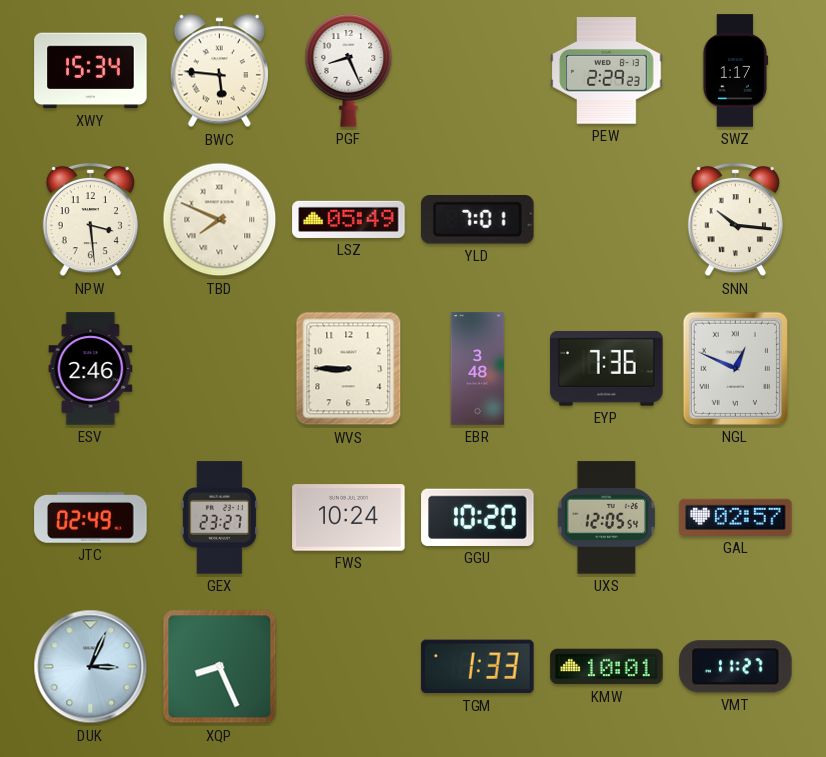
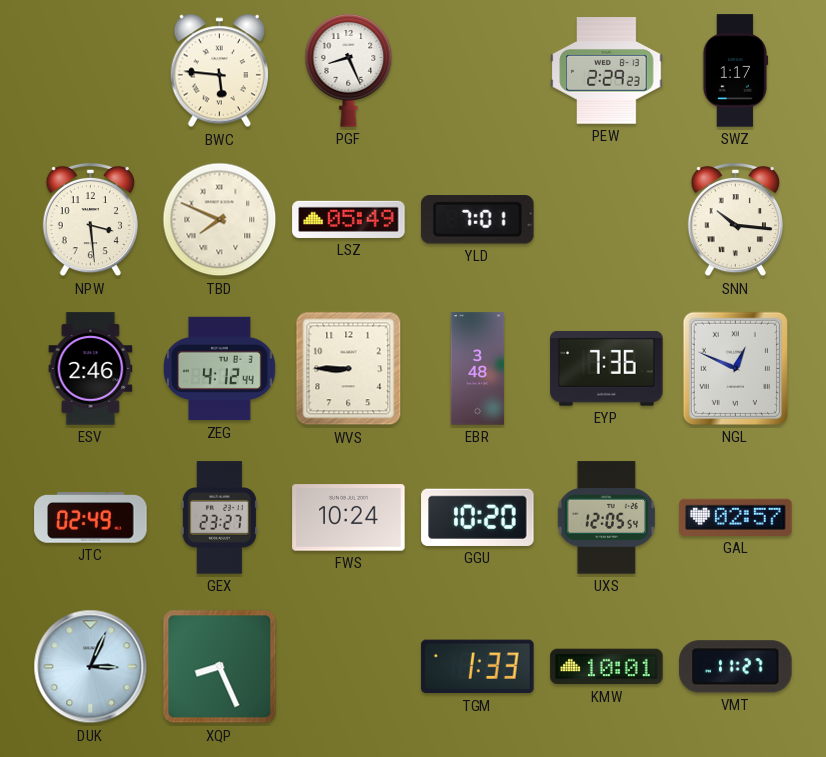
XWY: 15:34 -> none (91, 71)
ZEG: none -> 4:12 (220, 369)
